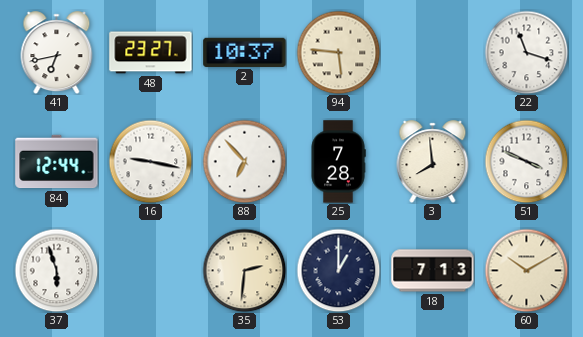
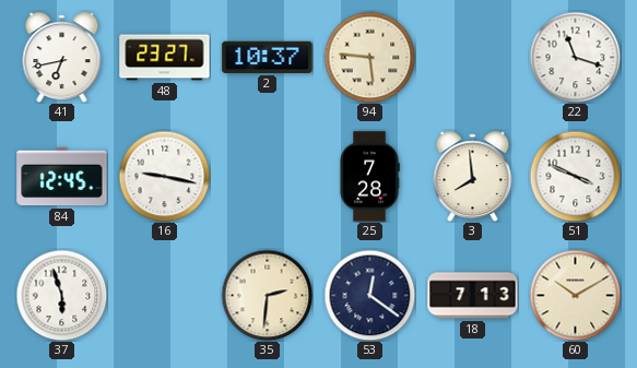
84: 12:44 -> 12:45 (62, 177)
88: 6:53 -> none (244, 161)
53: 1:00 -> 12:21 (369, 295)
